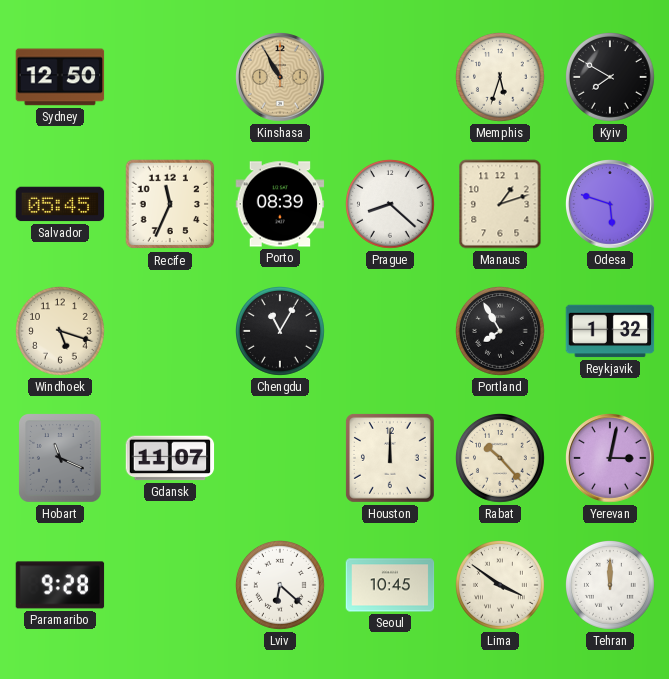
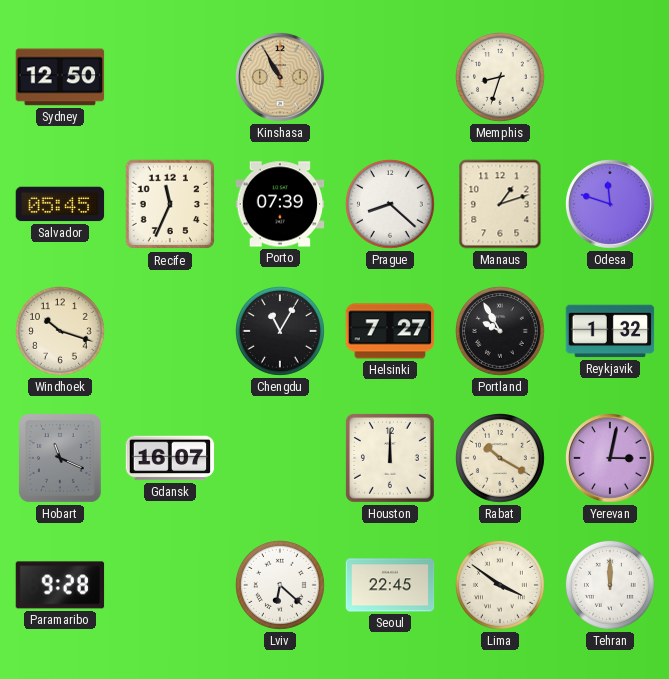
Memphis: 5:33 -> 8:33 (501, 78)
Kyiv: 7:50 -> none (611, 78)
Porto: 08:39 -> 07:39 (280, 204)
Odesa: 5:48 -> 11:48 (611, 205)
Windhoek: 5:18 -> 10:18 (61, 332)
Helsinki: none -> 7:27 (390, 331)
Portland: 7:55 -> 9:55 (501, 332)
Gdansk: 11:07 -> 16:07 (170, 458)
Rabat: 10:23 -> 10:20 (501, 459)
Seoul: 10:45 -> 22:45 (390, 585)
